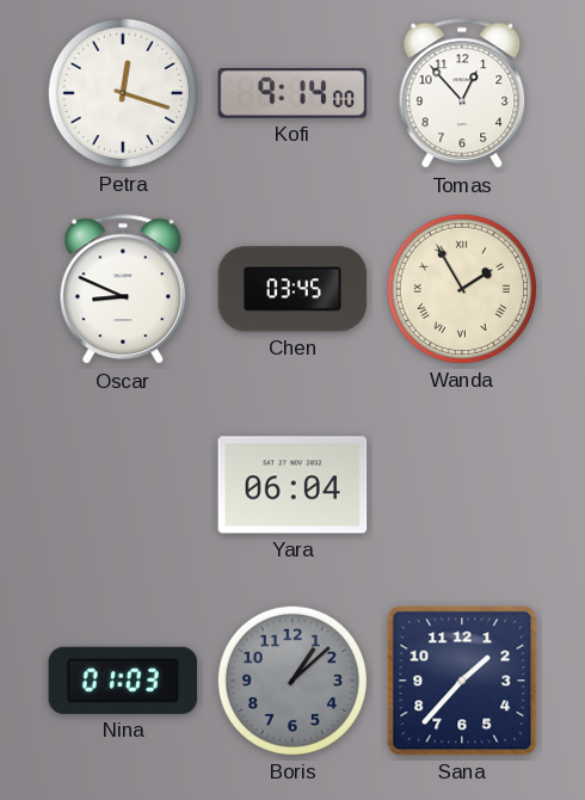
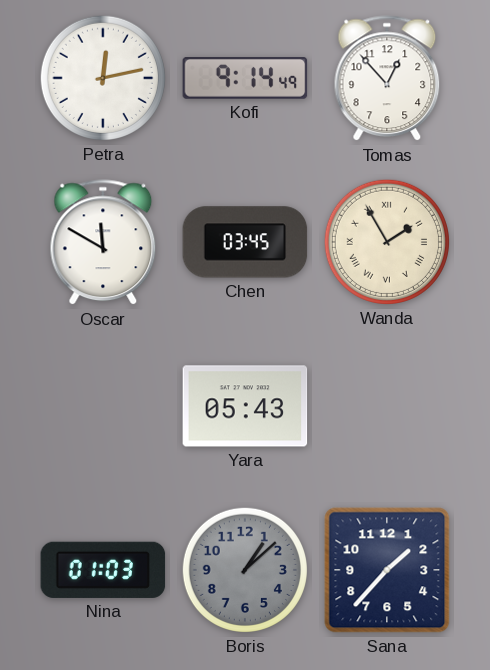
Petra: 12:18 -> 12:13 (103, 78)
Kofi: 9:14:00 -> 9:14:49 (245, 79)
Oscar: 8:49 -> 11:50 (103, 243)
Yara: 06:04 -> 05:43 (245, 406)
